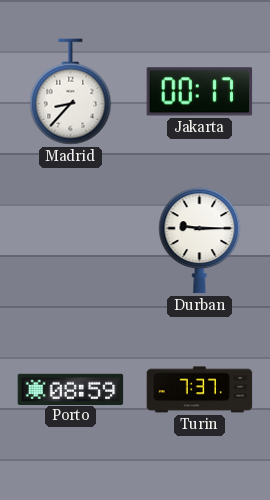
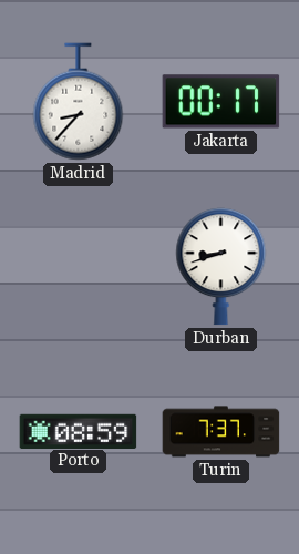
Durban: 9:15 -> 8:42 (221, 267)
